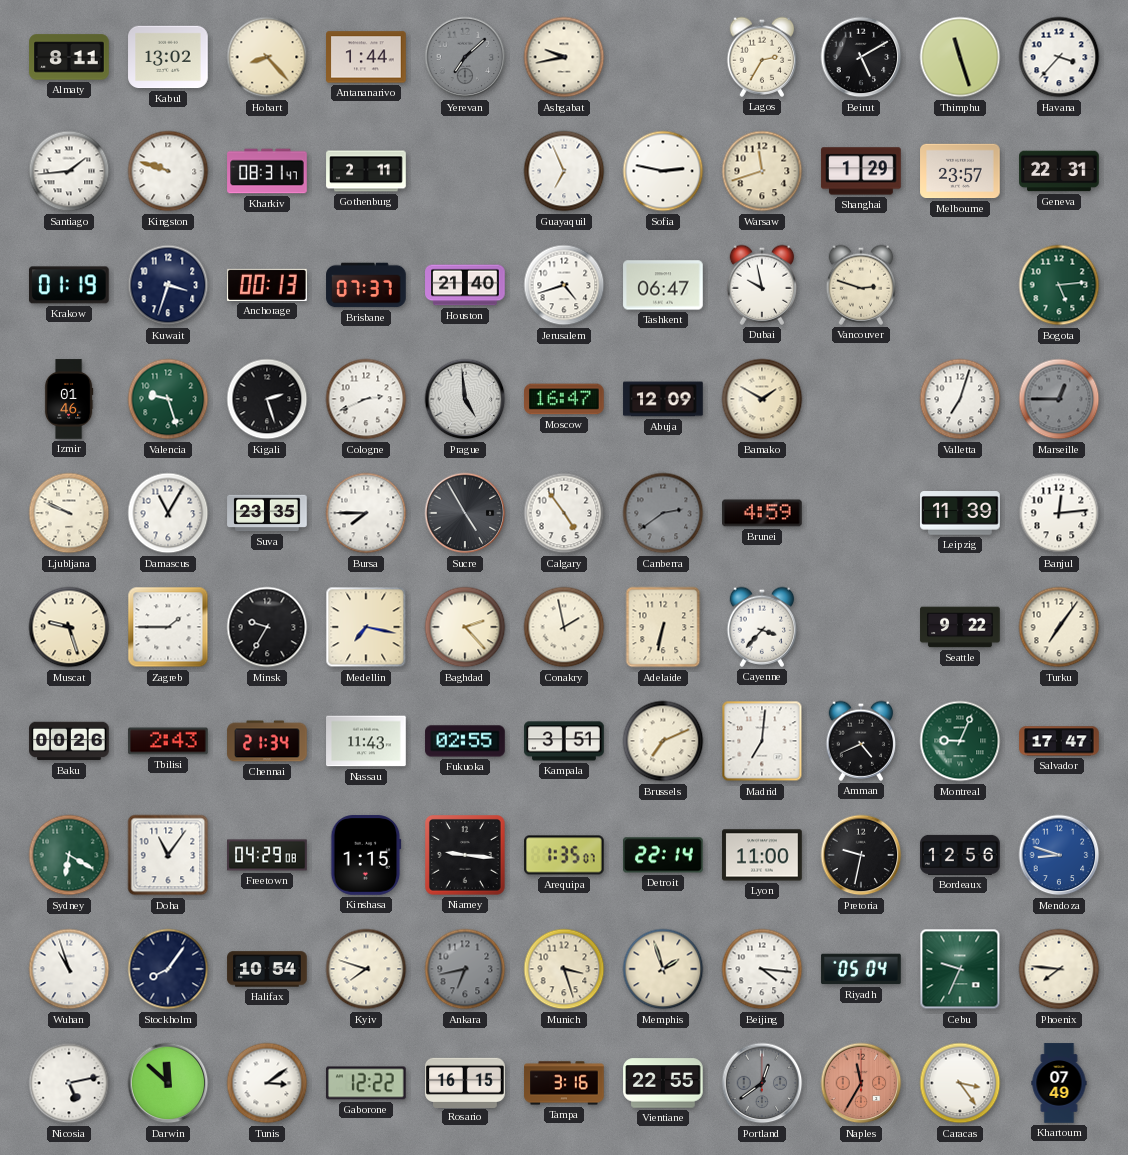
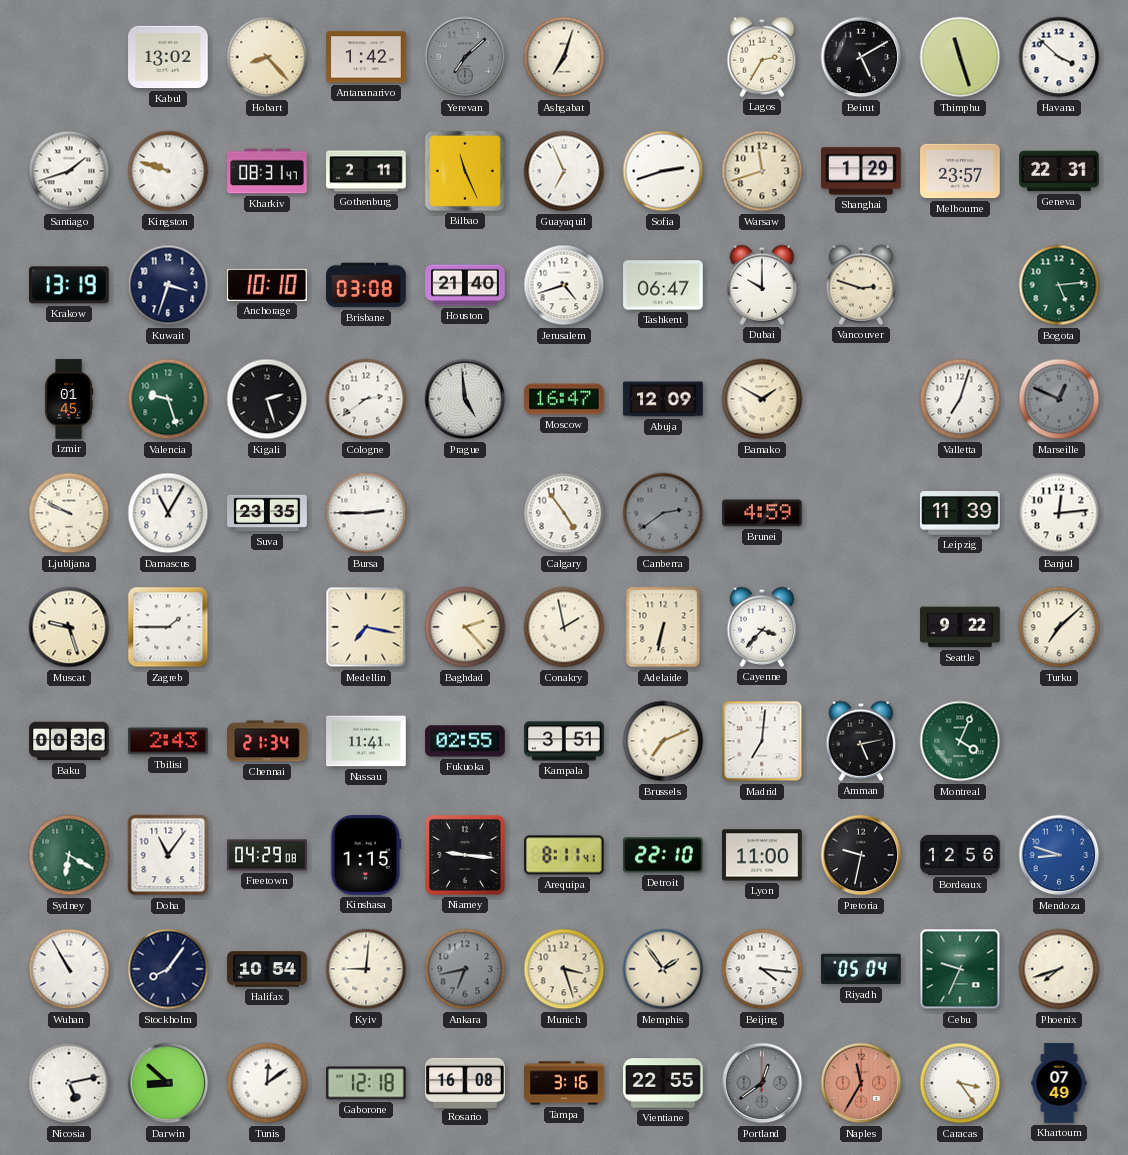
Almaty: 8:11 -> none (69, 57)
Antananarivo: 1:44 -> 1:42 (366, 57)
Ashgabat: 9:43 -> 7:03 (564, 57)
Havana: 3:37 -> 3:52 (1059, 57)
Santiago: 1:44 -> 1:42 (69, 171)
Bilbao: none -> 11:26 (465, 171)
Sofia: 2:47 -> 2:42 (663, 171)
Krakow: 01:19 -> 13:19 (70, 285)
Anchorage: 00:13 -> 10:10 (268, 285)
Brisbane: 07:37 -> 03:08 (366, 285)
Dubai: 9:58 -> 10:00 (762, 285)
Izmir: 01:46 -> 01:45 (69, 399)
Cologne: 2:41 -> 2:39 (366, 399)
Marseille: 12:45 -> 12:49 (1059, 399)
Bursa: 7:45 -> 2:45 (366, 513)
Sucre: 4:55 -> none (465, 513)
Minsk: 9:35 -> none (267, 627)
Turku: 7:06 -> 7:08 (1059, 627)
Baku: 00:26 -> 00:36 (69, 741)
Nassau: 11:43 -> 11:41 (366, 741)
Amman: 4:41 -> 5:13 (861, 741)
Montreal: 9:04 -> 4:04 (960, 741)
Salvador: 17:47 -> none (1059, 741)
Arequipa: 1:35 -> 8:11 (564, 855)
Detroit: 22:14 -> 22:10 (664, 855)
Wuhan: 10:57 -> 10:55 (69, 969)
Kyiv: 7:48 -> 9:01 (366, 969)
Memphis: 1:57 -> 1:54 (663, 969)
Phoenix: 7:46 -> 7:42 (1059, 969)
Darwin: 11:52 -> 8:52 (168, 1083)
Tunis: 3:09 -> 12:09 (267, 1083)
Gaborone: 12:22 -> 12:18 (366, 1083)
Rosario: 16:15 -> 16:08 (465, 1082)
